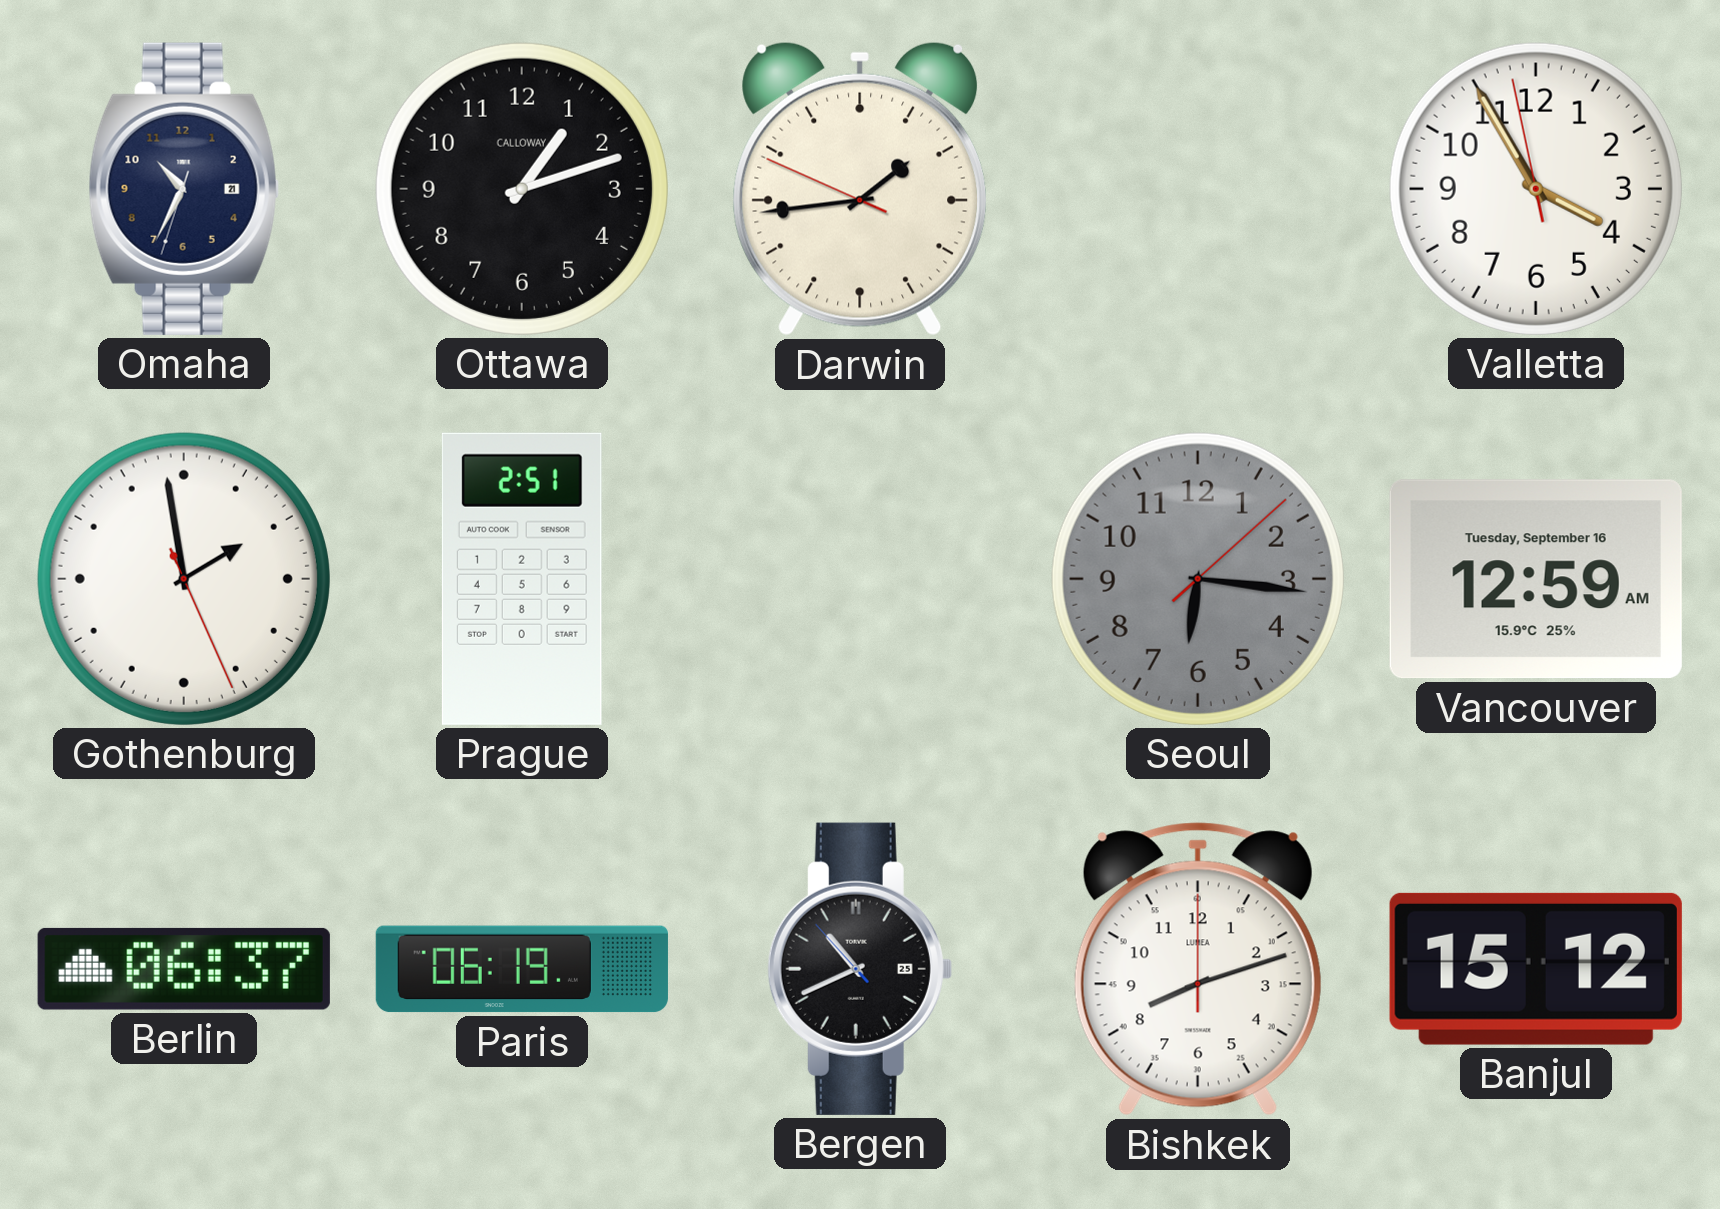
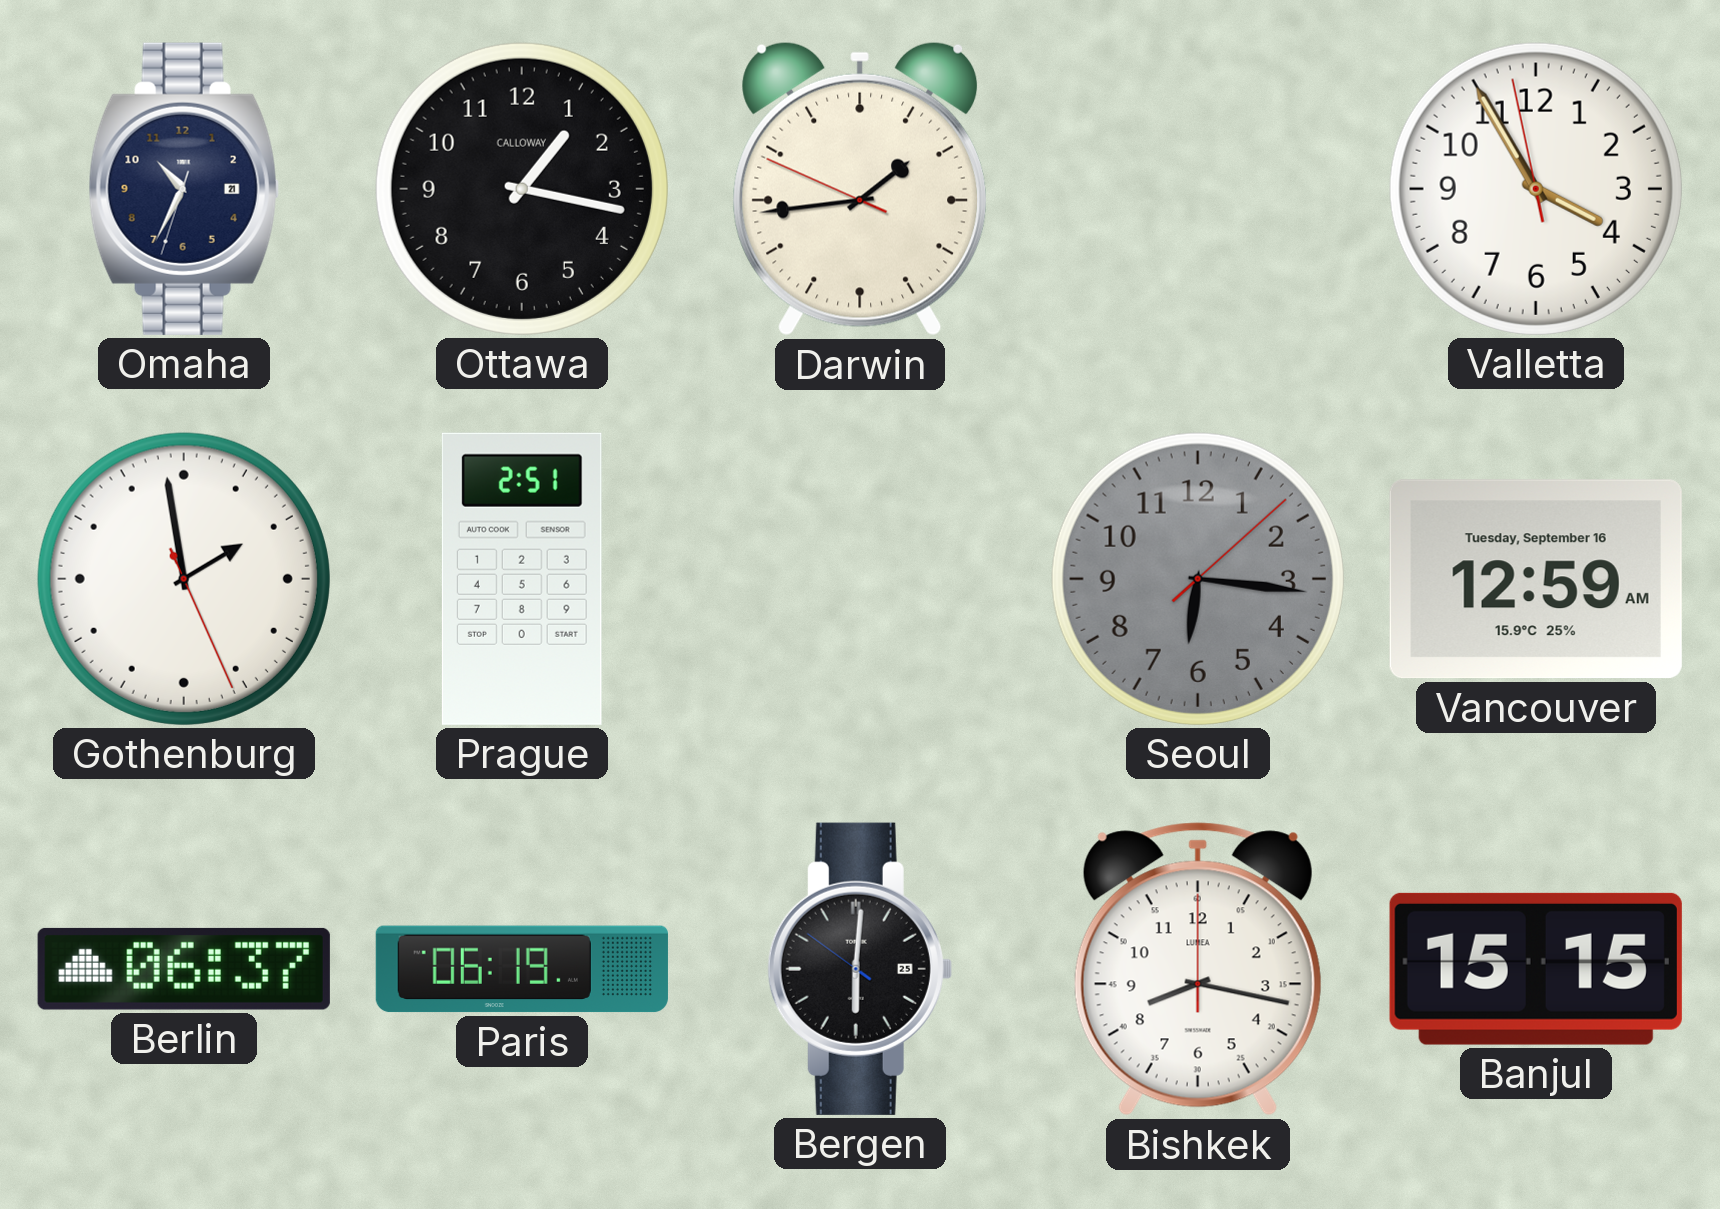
Ottawa: 1:12 -> 1:17 (522, 189)
Bergen: 10:40 -> 6:00 (860, 969)
Bishkek: 8:12 -> 8:17 (1198, 969)
Banjul: 15:12 -> 15:15 (1536, 969)
